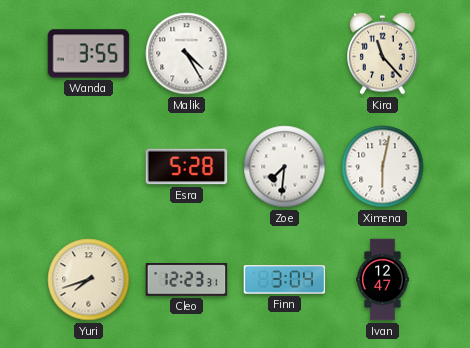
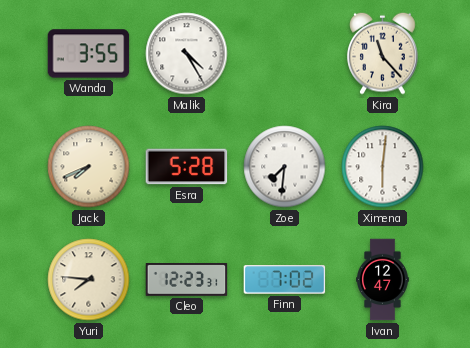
Jack: none -> 7:41 (89, 167)
Ximena: 6:02 -> 6:01 (383, 167)
Yuri: 7:42 -> 7:46 (89, 280)
Finn: 3:04 -> 7:02 (285, 280)
